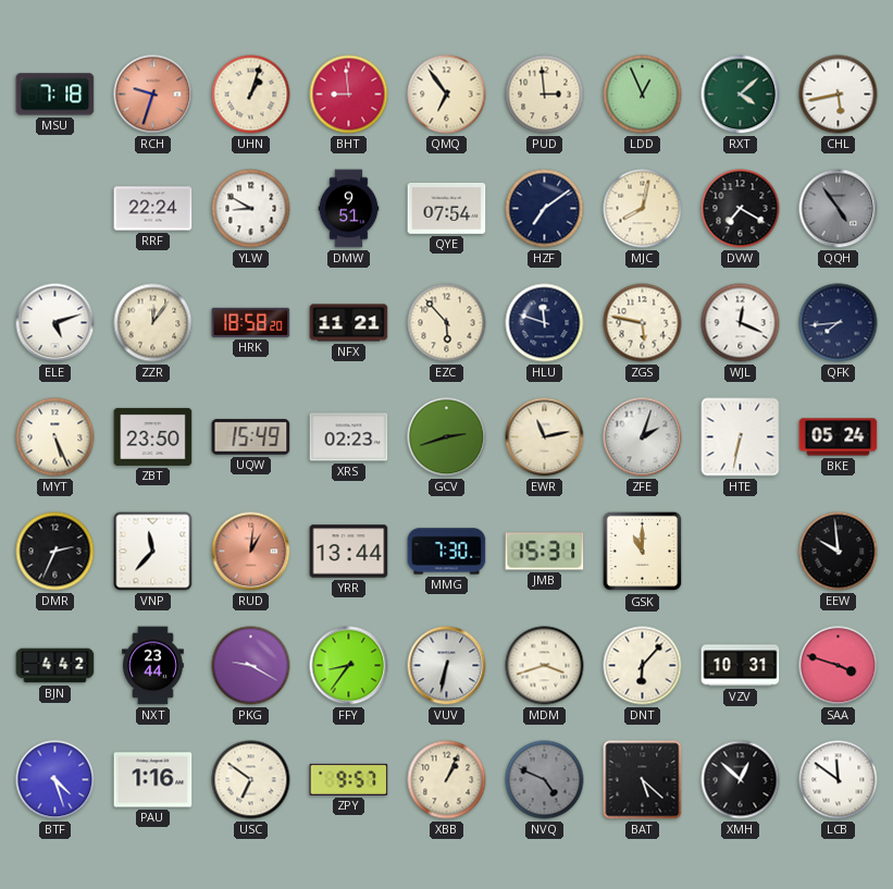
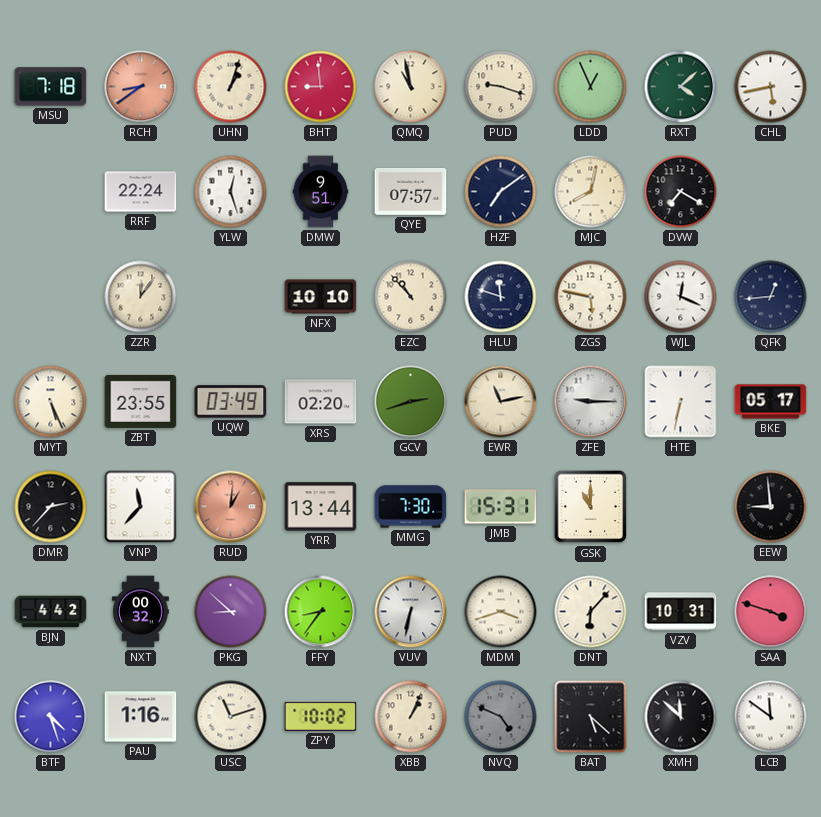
RCH: 9:33 -> 8:39 (141, 87)
QMQ: 6:54 -> 10:58 (411, 87)
PUD: 2:59 -> 9:18 (501, 87)
YLW: 8:50 -> 12:27 (231, 192)
QYE: 07:54 -> 07:57 (411, 192)
QQH: 4:54 -> none (839, 209)
ELE: 5:12 -> none (55, 323)
HRK: 18:58 -> none (251, 322)
NFX: 11:21 -> 10:10 (321, 297)
EZC: 5:53 -> 10:53 (411, 297)
QFK: 7:44 -> 12:44 (771, 297)
ZBT: 23:50 -> 23:55 (141, 401)
UQW: 15:49 -> 03:49 (231, 402)
XRS: 02:23 -> 02:20 (321, 402)
ZFE: 2:03 -> 9:15 (591, 402)
BKE: 05:24 -> 05:17 (771, 402)
DMR: 2:34 -> 2:37 (51, 507)
EEW: 9:59 -> 8:59 (771, 507)
NXT: 23:44 -> 00:32 (141, 612)
PKG: 9:20 -> 8:52 (231, 612)
USC: 6:51 -> 11:12 (231, 717)
ZPY: 9:57 -> 10:02 (321, 716)
XMH: 12:52 -> 11:52 (681, 717)
